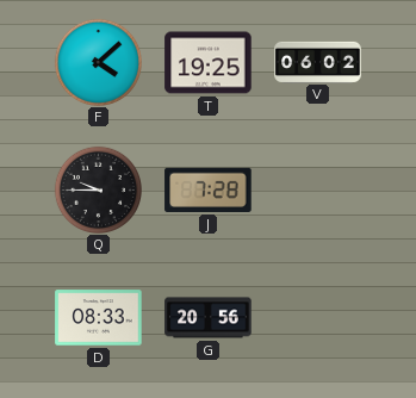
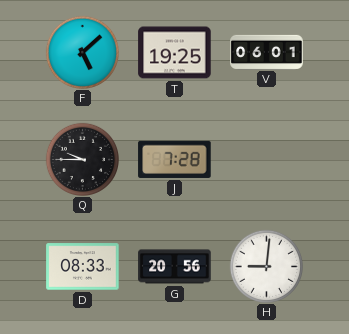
F: 4:08 -> 5:08 (82, 52)
V: 06:02 -> 06:01 (267, 52)
H: none -> 9:01 (266, 266)
